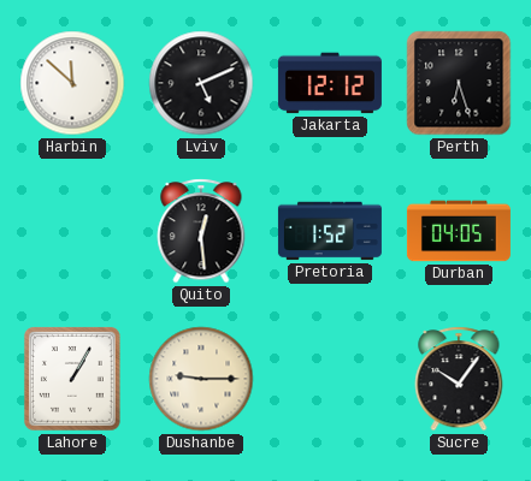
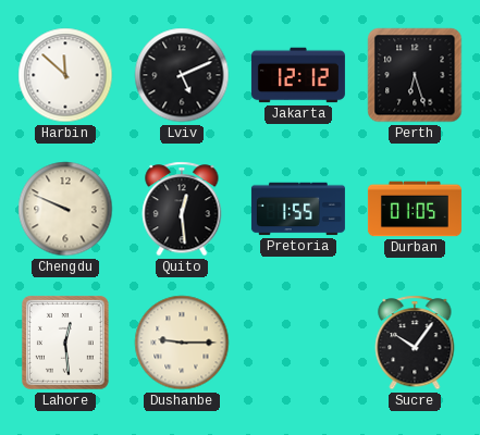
Chengdu: none -> 9:49 (65, 209)
Pretoria: 1:52 -> 1:55 (298, 209)
Durban: 04:05 -> 01:05 (415, 209)
Lahore: 1:05 -> 12:29 (65, 343)
